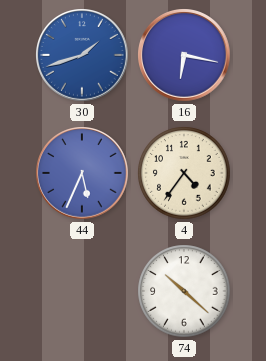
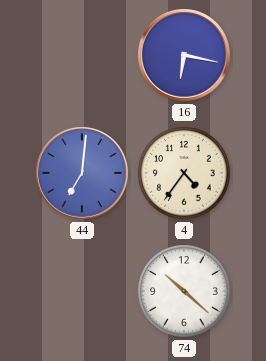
30: 1:42 -> none (82, 55)
44: 5:34 -> 7:01 (82, 173)
